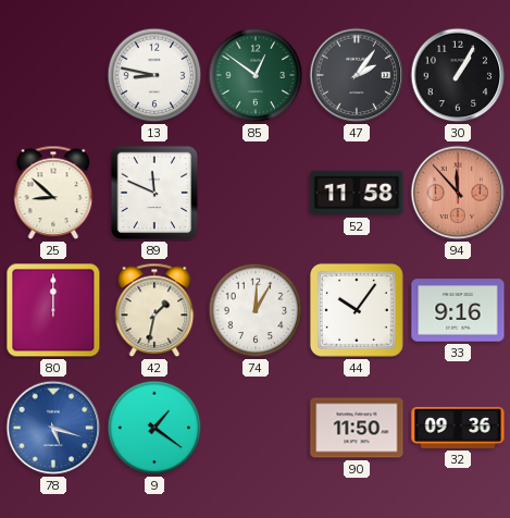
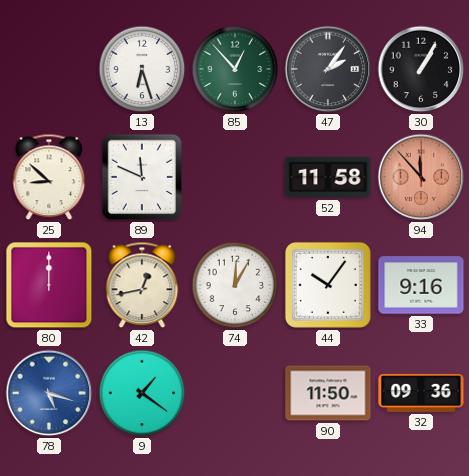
13: 8:47 -> 6:27 (142, 69)
85: 12:51 -> 12:53 (235, 69)
42: 1:32 -> 12:43 (142, 285)
